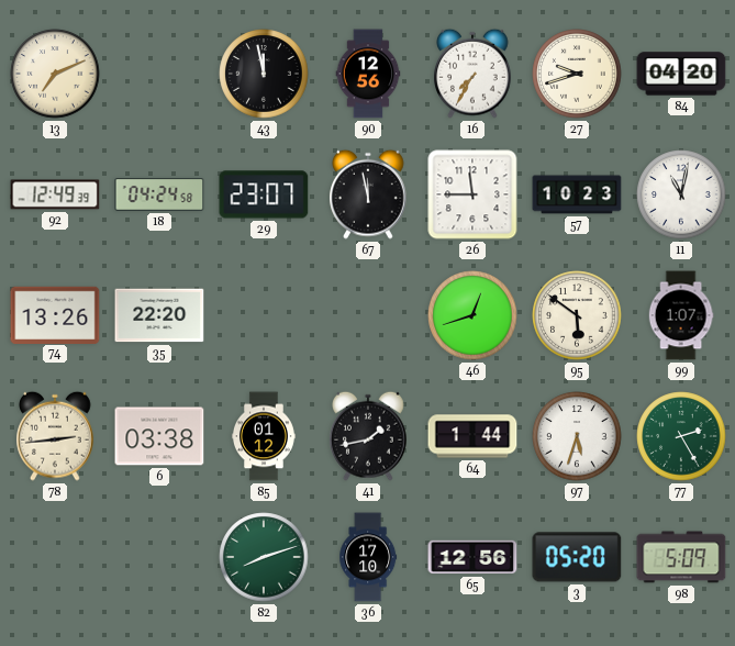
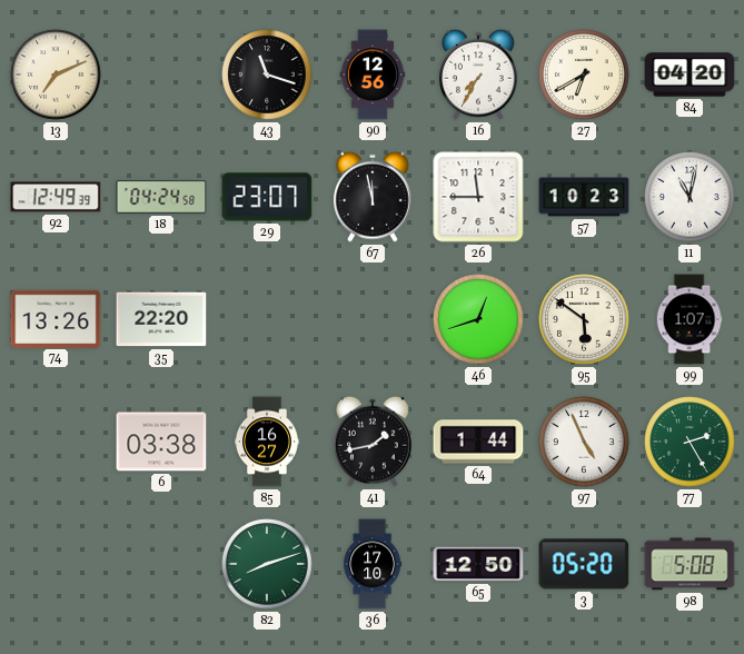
43: 11:58 -> 11:18 (267, 75)
27: 9:42 -> 6:40 (584, 75)
78: 2:44 -> none (56, 436)
85: 01:12 -> 16:27 (267, 442)
97: 5:33 -> 4:56 (584, 442)
65: 12:56 -> 12:50 (478, 564)
98: 5:09 -> 5:08 (690, 564)
